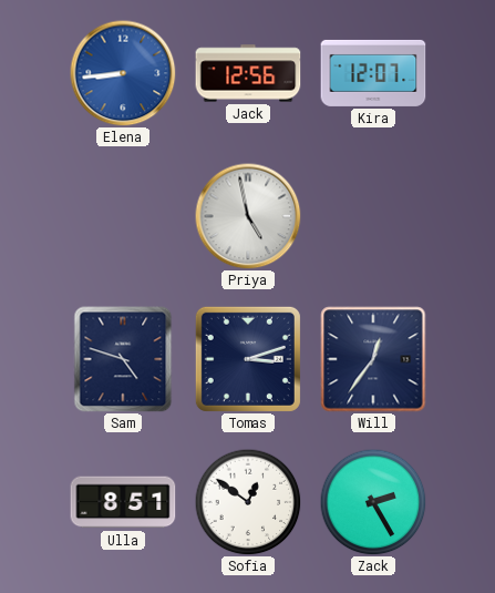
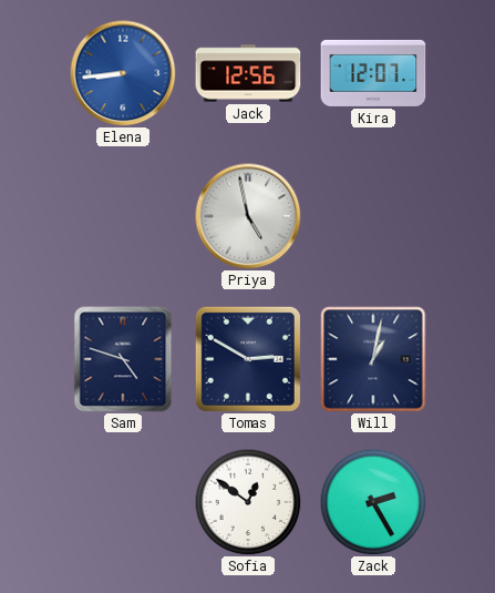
Tomas: 3:12 -> 2:50 (248, 359)
Will: 12:36 -> 1:02 (373, 359)
Ulla: 8:51 -> none (123, 502)
